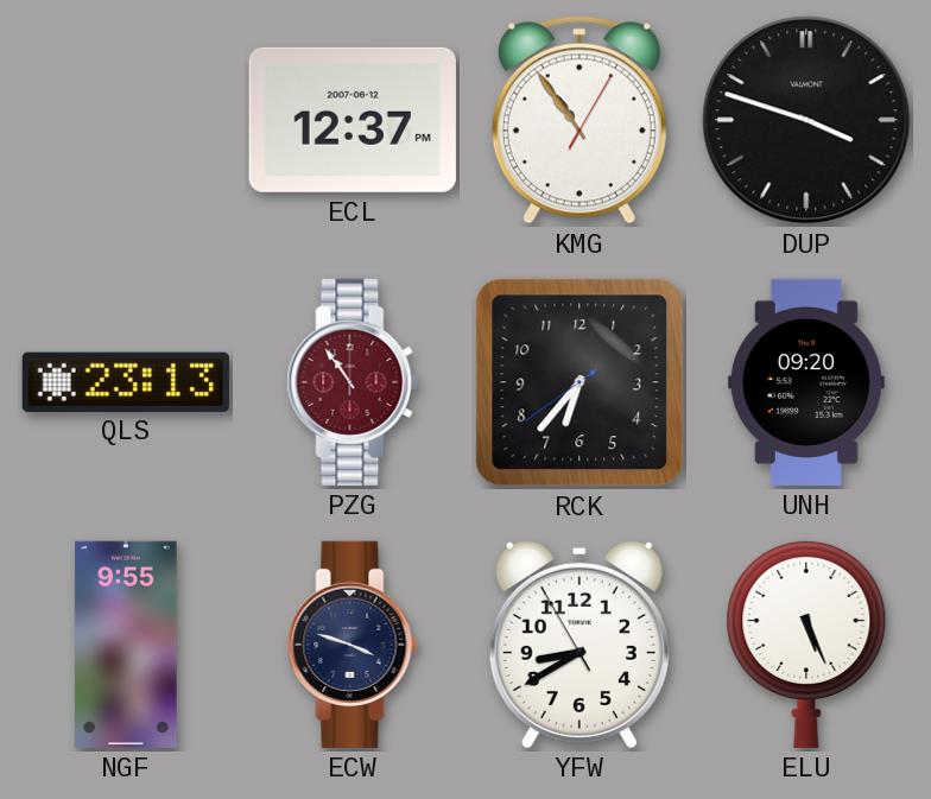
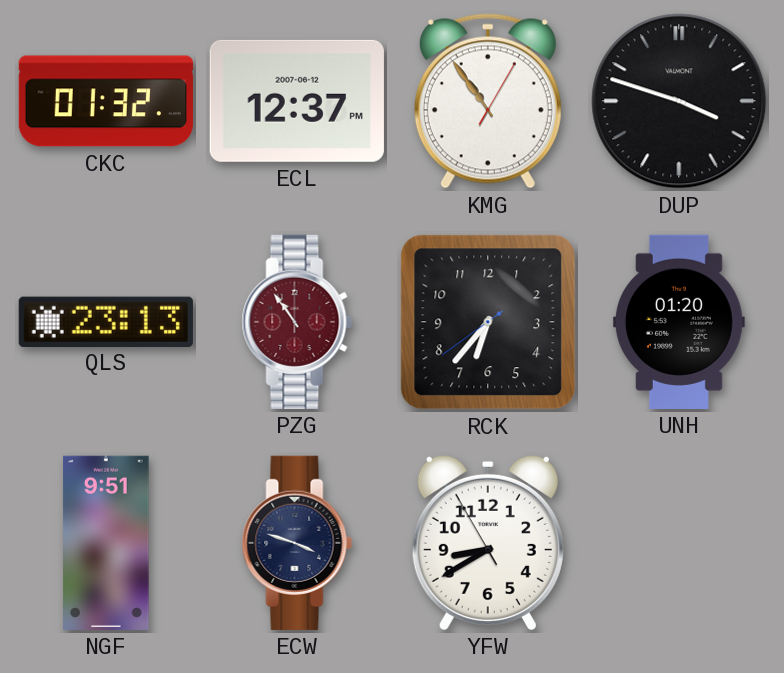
CKC: none -> 01:32 (106, 101)
UNH: 09:20 -> 01:20 (679, 322)
NGF: 9:55 -> 9:51 (106, 543)
ELU: 5:26 -> none (806, 643)
